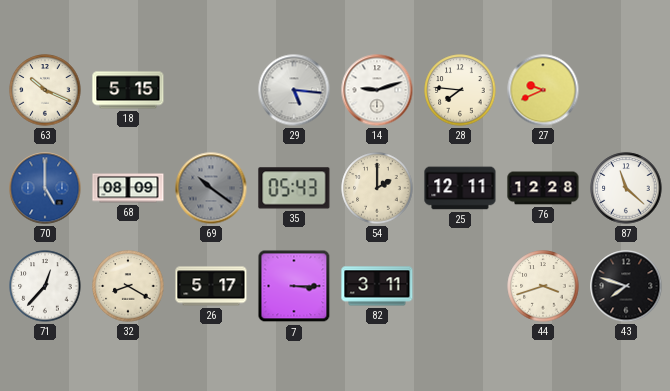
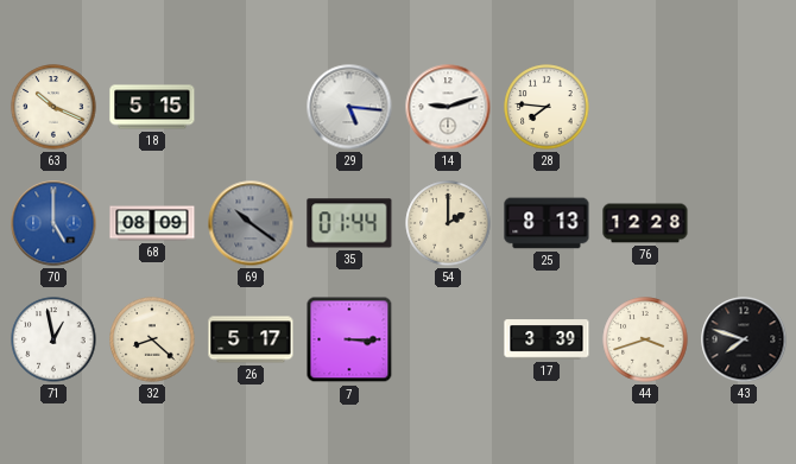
27: 9:41 -> none (543, 90)
35: 05:43 -> 01:44 (349, 223)
25: 12:11 -> 8:13 (547, 223)
87: 11:22 -> none (626, 188)
71: 12:37 -> 12:58 (53, 339)
32: 8:20 -> 8:22 (152, 339)
82: 3:11 -> none (377, 286)
17: none -> 3:39 (547, 339)
